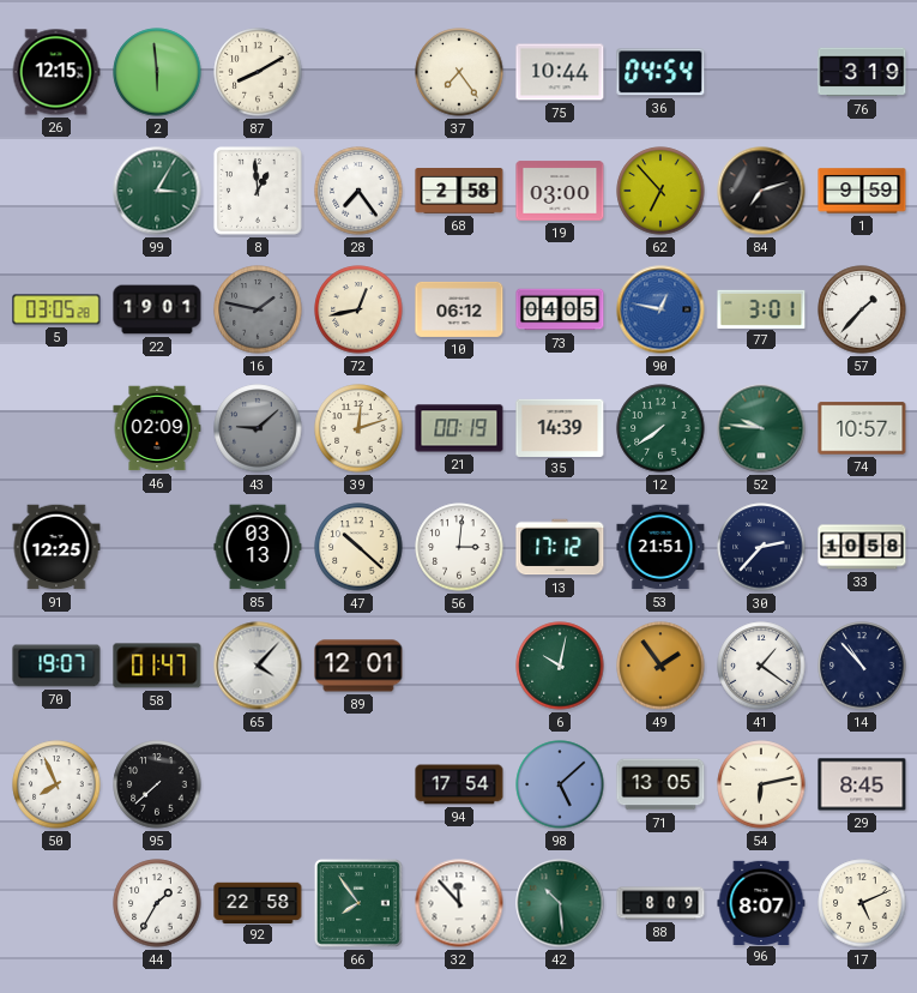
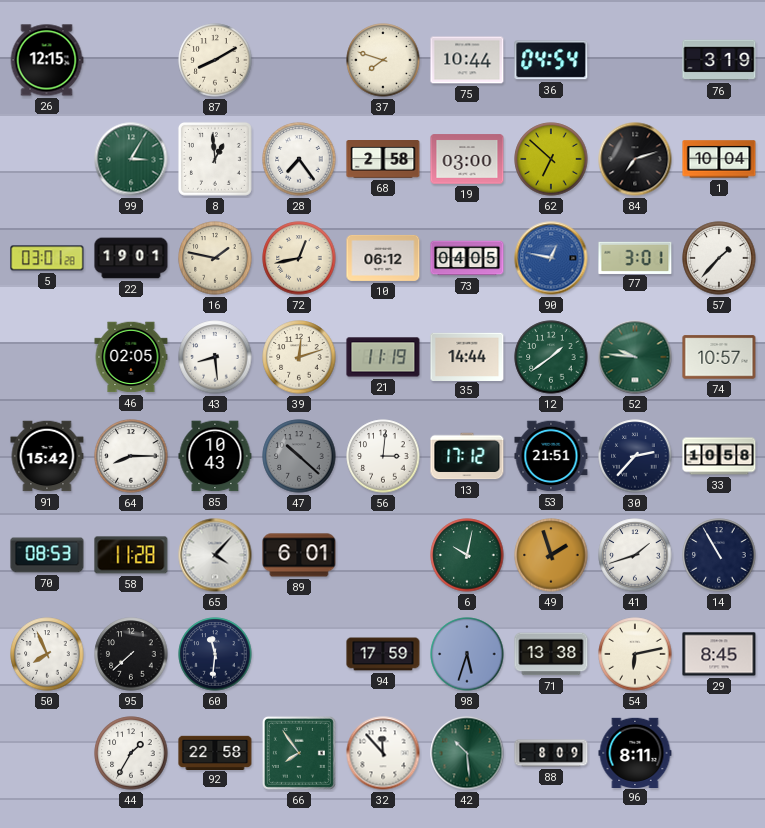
2: 5:59 -> none (157, 72)
37: 7:24 -> 7:48 (383, 60)
62: 6:53 -> 6:52 (551, 159)
1: 9:59 -> 10:04 (719, 159)
5: 03:05 -> 03:01 (47, 258)
16 dial: grey -> cream (215, 258)
46: 02:09 -> 02:05 (131, 357)
43: 9:08 -> 8:29 (215, 357)
43 dial: grey -> white (215, 357)
21: 00:19 -> 11:19 (383, 357)
35: 14:39 -> 14:44 (467, 356)
12: 7:39 -> 1:39 (551, 357)
91: 12:25 -> 15:42 (47, 456)
64: none -> 8:15 (131, 456)
85: 03:13 -> 10:43 (215, 456)
47 dial: cream -> grey (299, 456)
70: 19:07 -> 08:53 (47, 555)
58: 01:47 -> 11:28 (131, 555)
89: 12:01 -> 6:01 (299, 555)
49: 1:54 -> 1:57 (551, 555)
41: 1:21 -> 1:42 (635, 555)
14: 10:53 -> 10:55 (719, 555)
60: none -> 11:31 (215, 654)
94: 17:54 -> 17:59 (383, 654)
98: 5:08 -> 5:33 (467, 654)
71: 13:05 -> 13:38 (551, 654)
96: 8:07 -> 8:11 (635, 752)
17: 5:11 -> none (862, 903)
